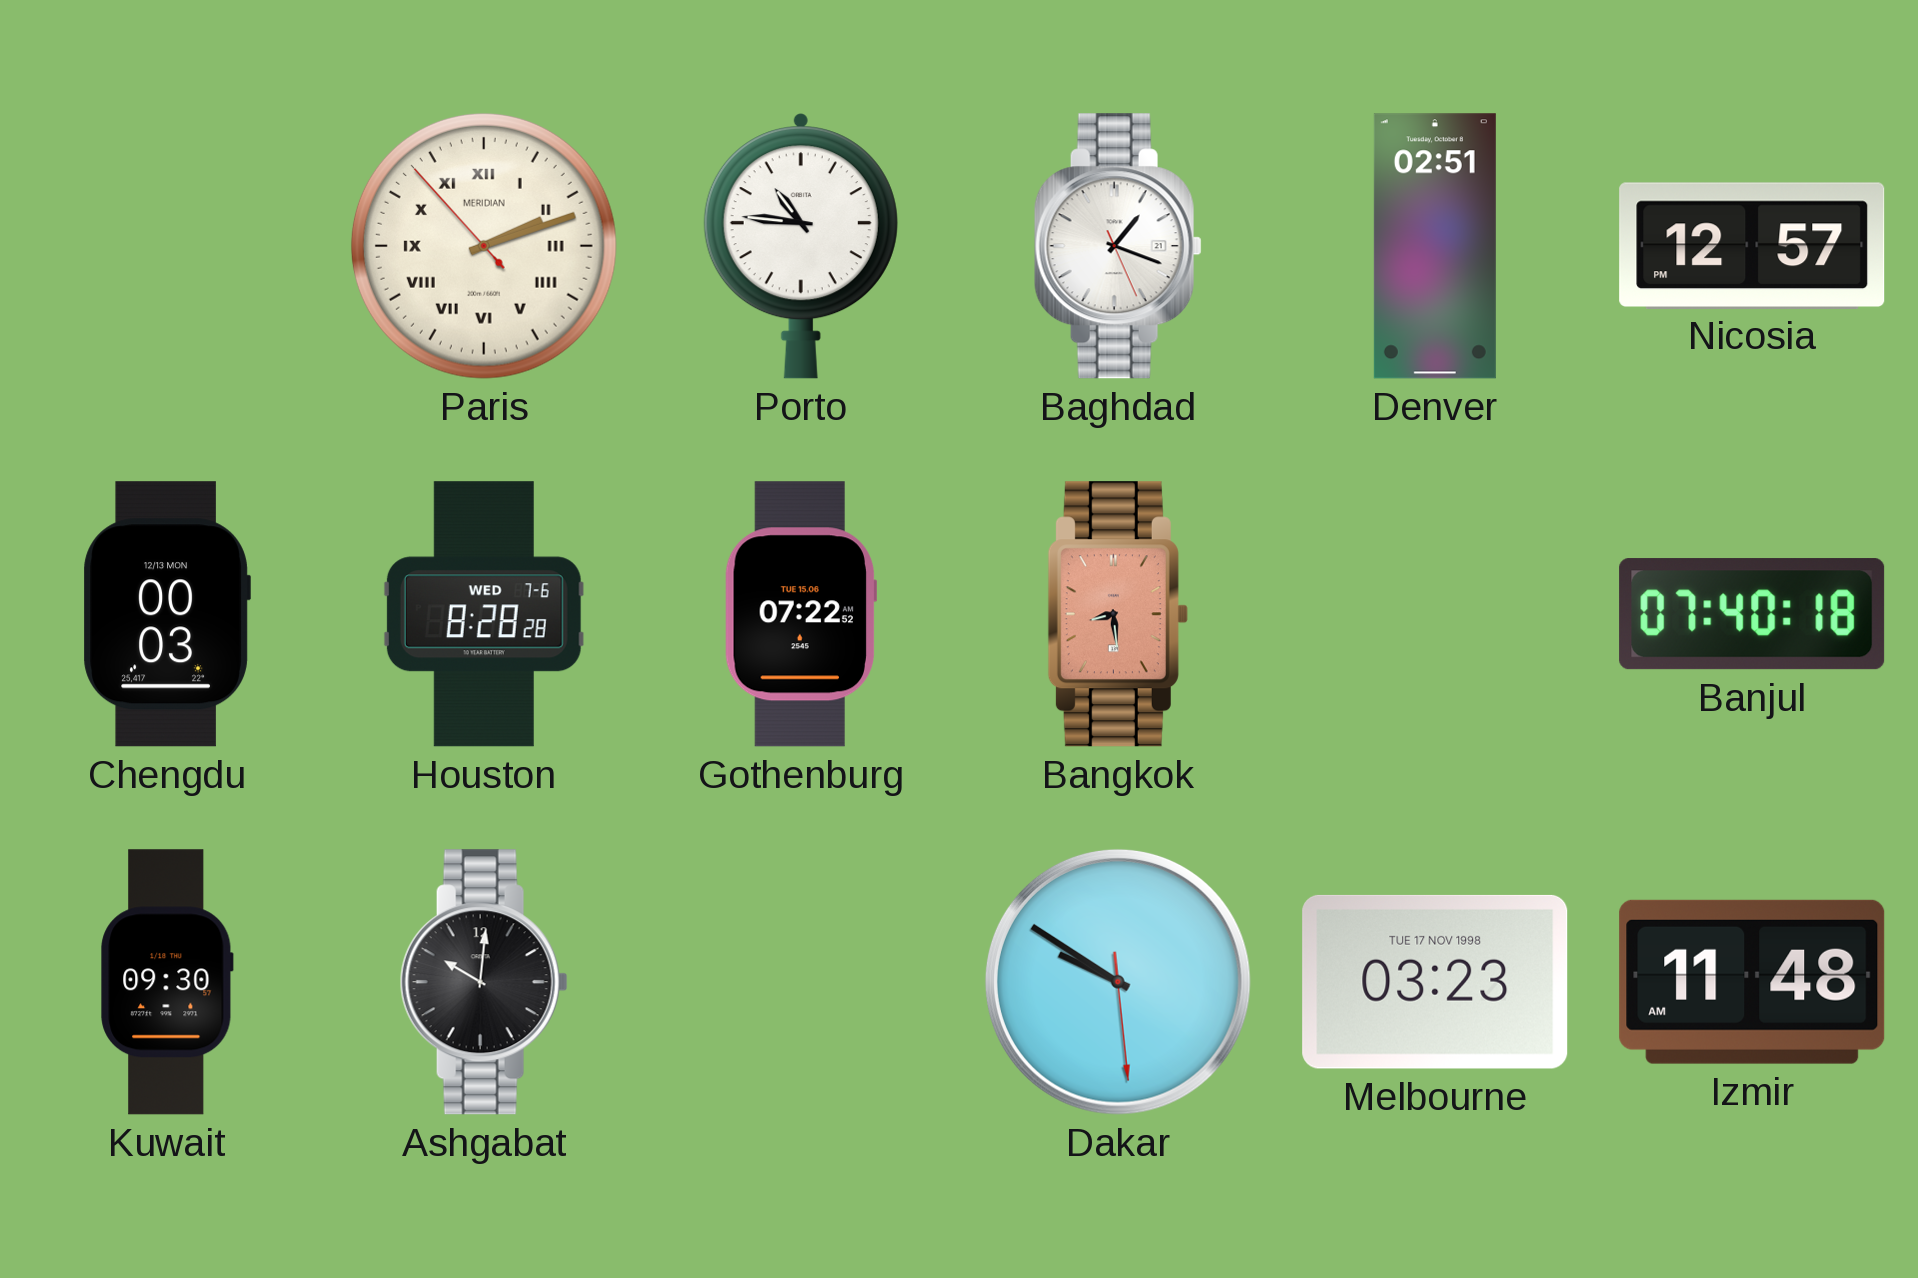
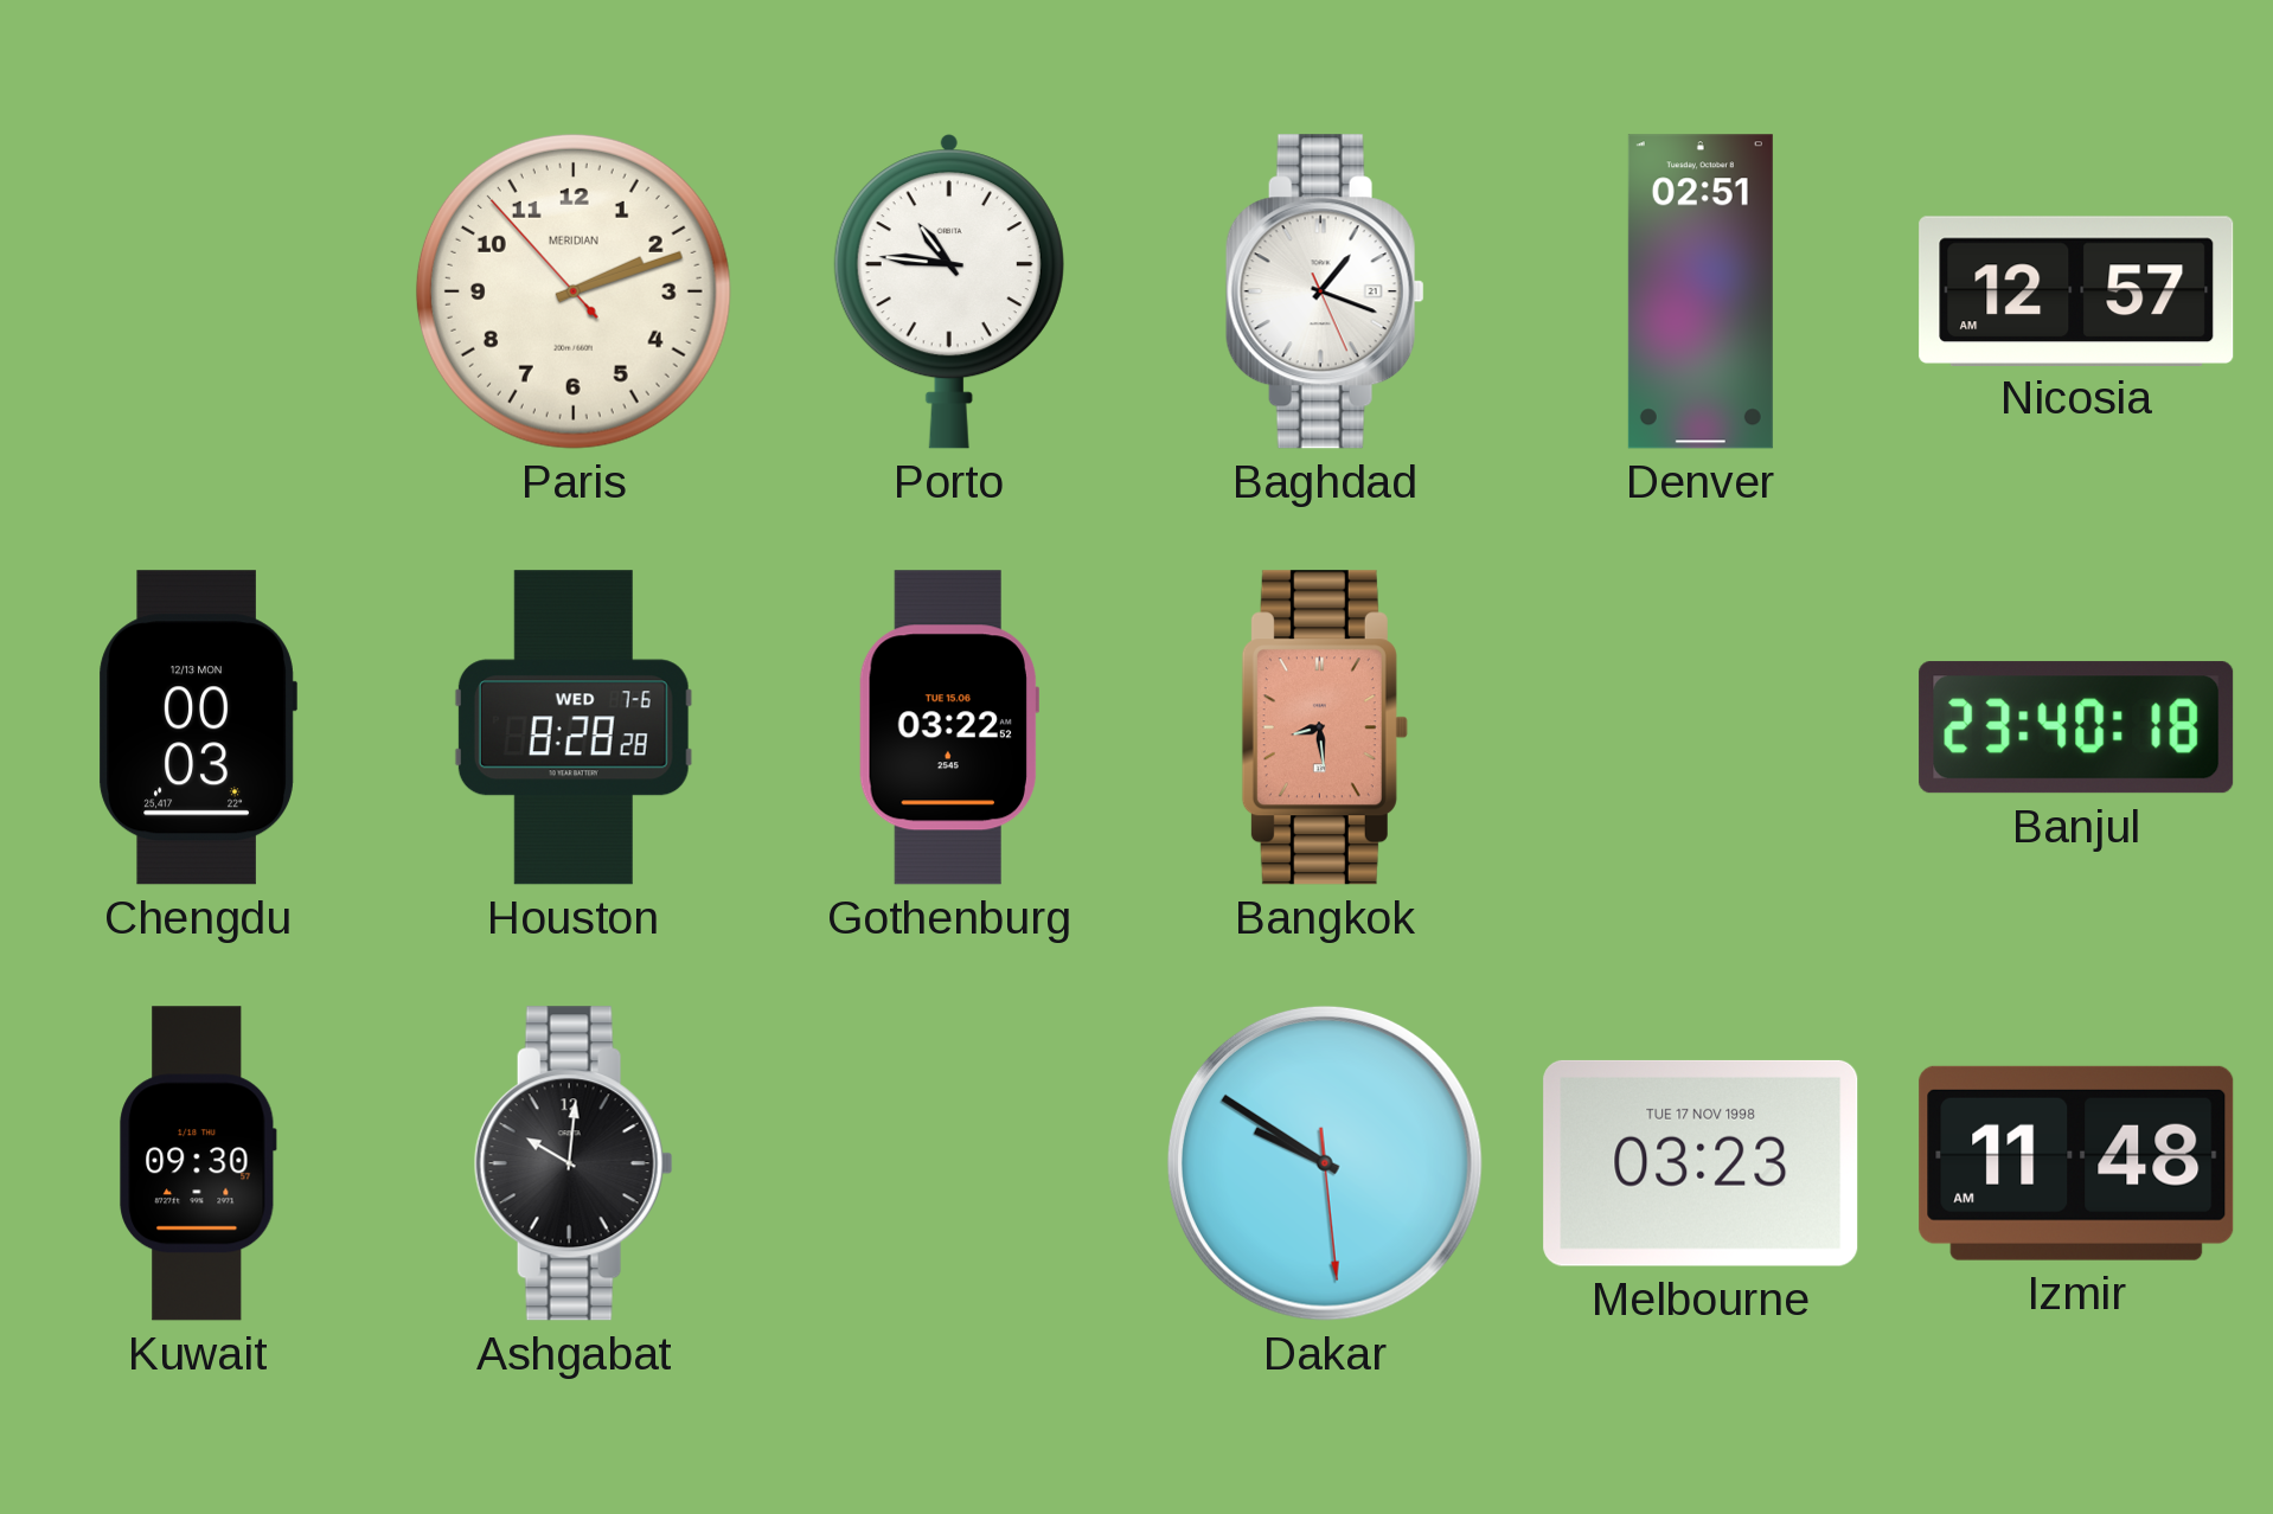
Paris numerals: Roman -> Arabic (574, 291)
Nicosia: 12:57 PM -> 12:57 AM (2076, 290)
Gothenburg: 07:22 -> 03:22 (948, 727)
Banjul: 07:40 -> 23:40 (2076, 727)
